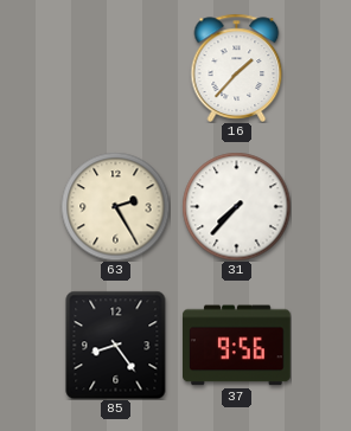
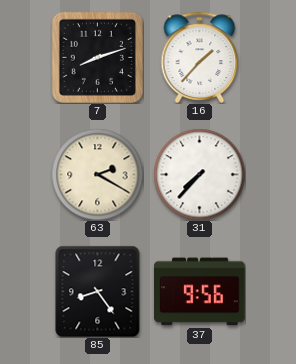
7: none -> 8:12 (97, 57)
63: 2:25 -> 2:20 (97, 174)
